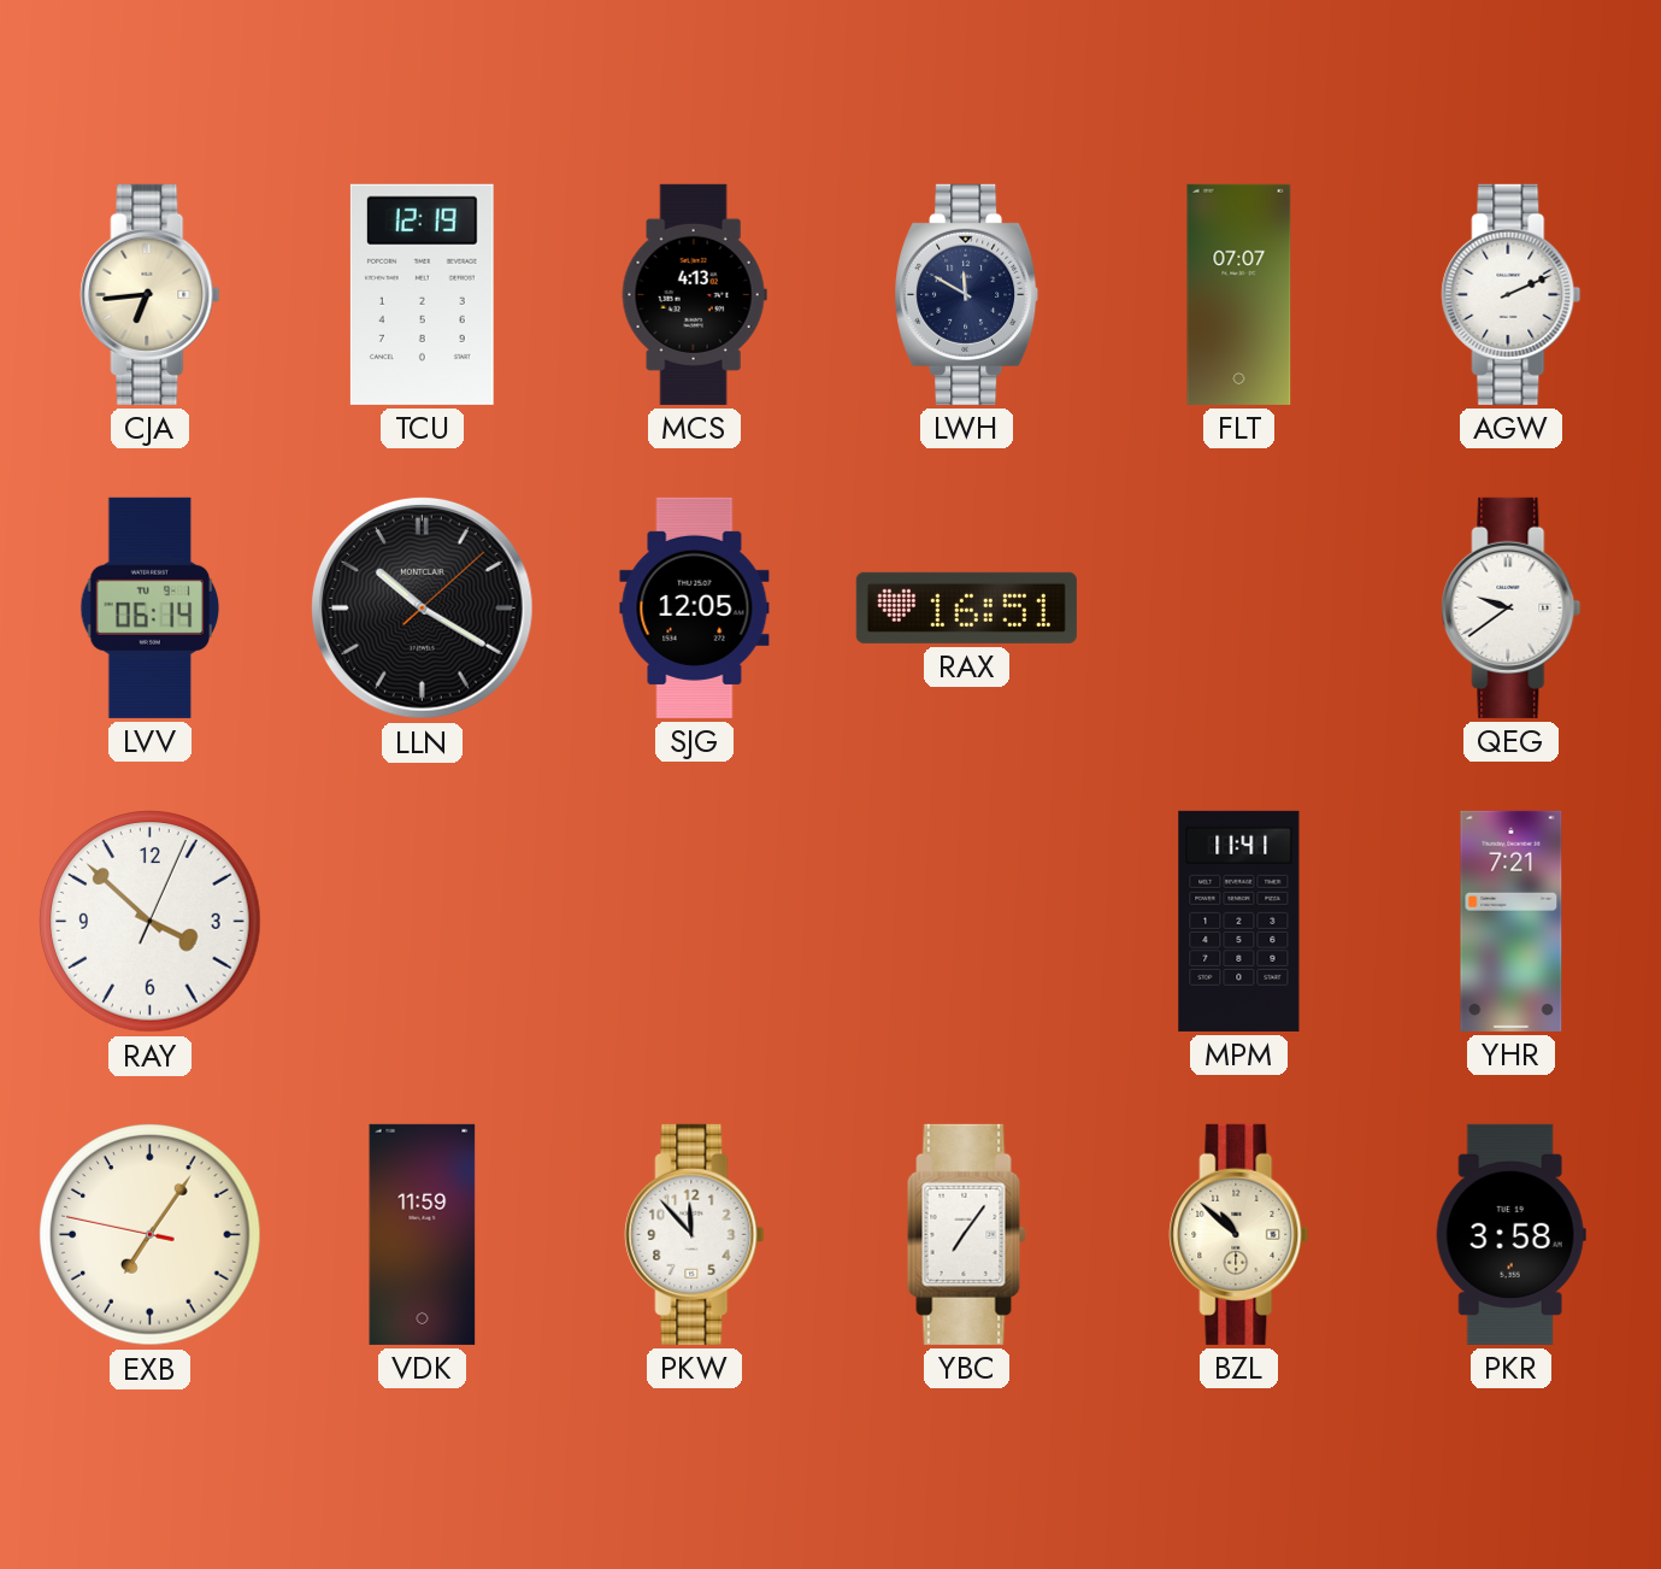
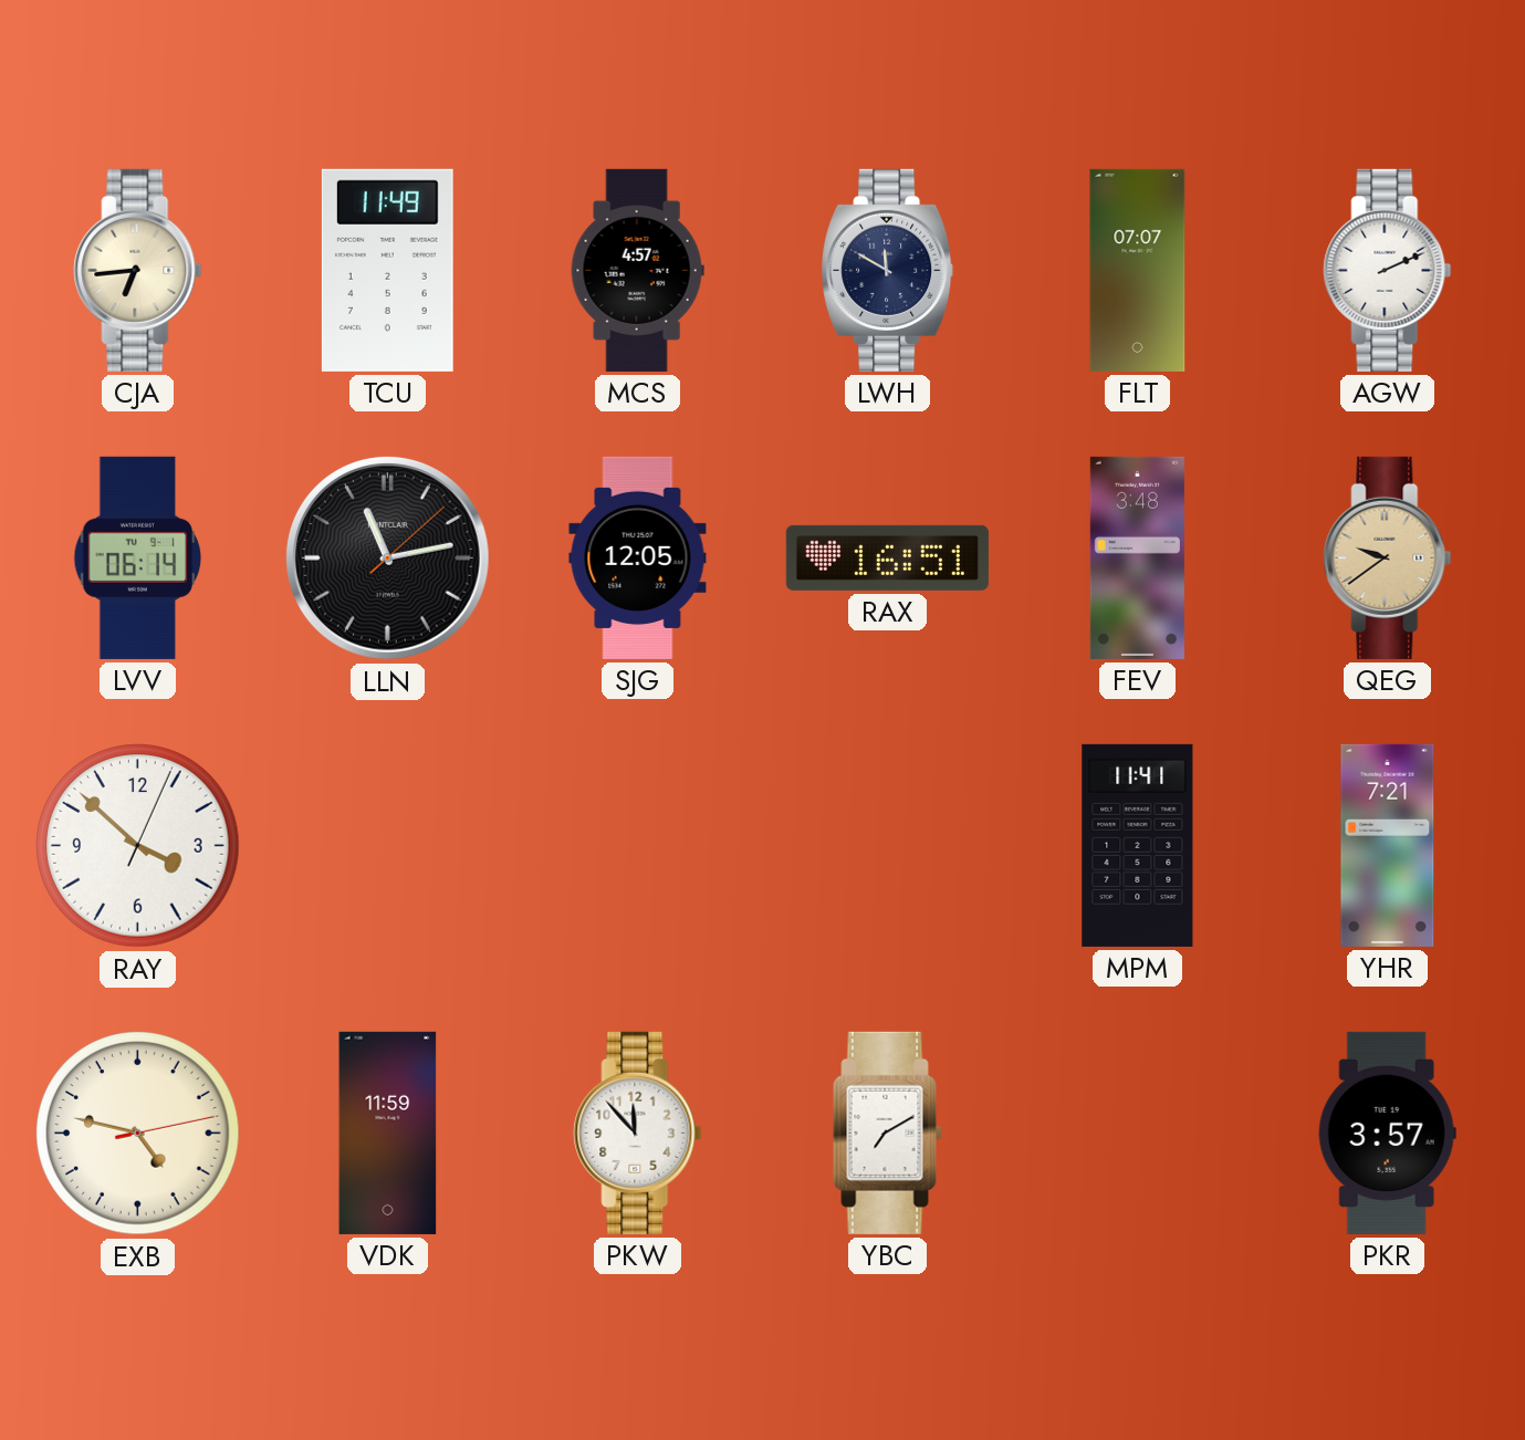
TCU: 12:19 -> 11:49 (387, 270)
MCS: 4:13 -> 4:57 (637, 270)
LLN: 10:20 -> 11:13 (387, 557)
FEV: none -> 3:48 (1137, 557)
QEG dial: white -> champagne (1388, 557)
EXB: 7:05 -> 4:47 (138, 1134)
YBC: 7:06 -> 7:10 (888, 1133)
BZL: 10:52 -> none (1239, 1234)
PKR: 3:58 -> 3:57 (1387, 1133)
